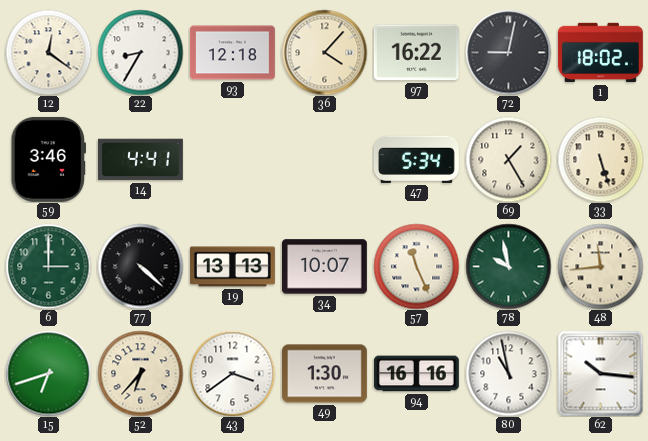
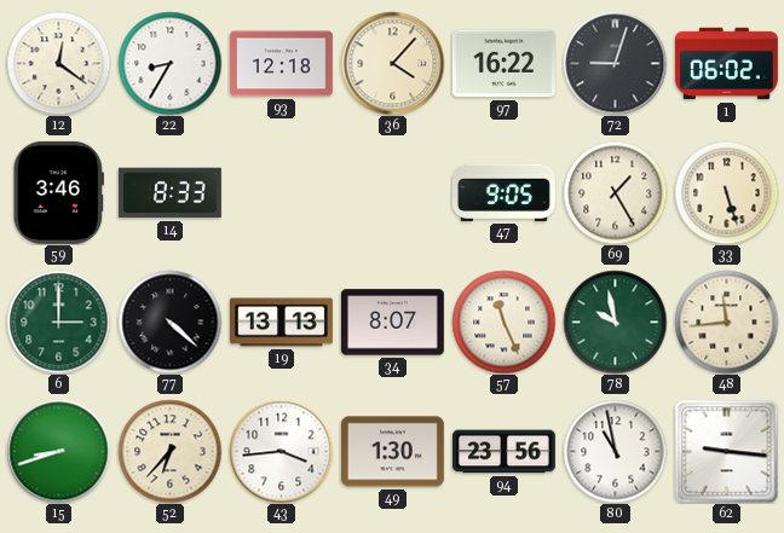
72: 9:02 -> 9:03 (615, 63)
1: 18:02 -> 06:02 (726, 64)
14: 4:41 -> 8:33 (169, 193)
47: 5:34 -> 9:05 (503, 192)
34: 10:07 -> 8:07 (392, 323)
15: 6:42 -> 8:42 (58, 451)
43: 3:39 -> 3:44 (281, 451)
94: 16:16 -> 23:56 (503, 452)
62: 10:16 -> 9:16 (726, 451)
